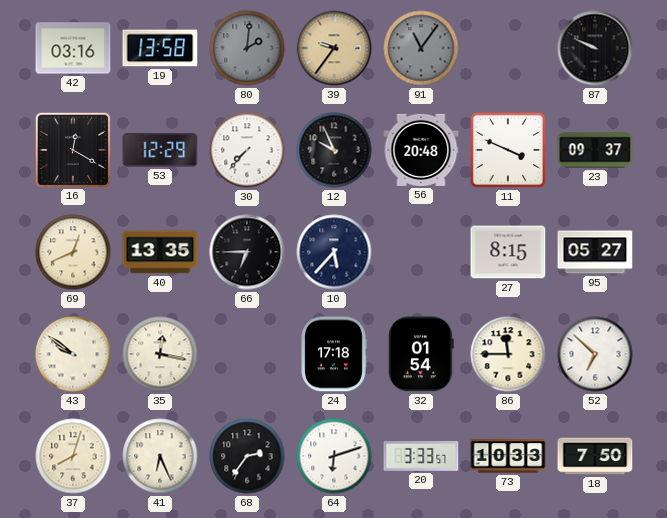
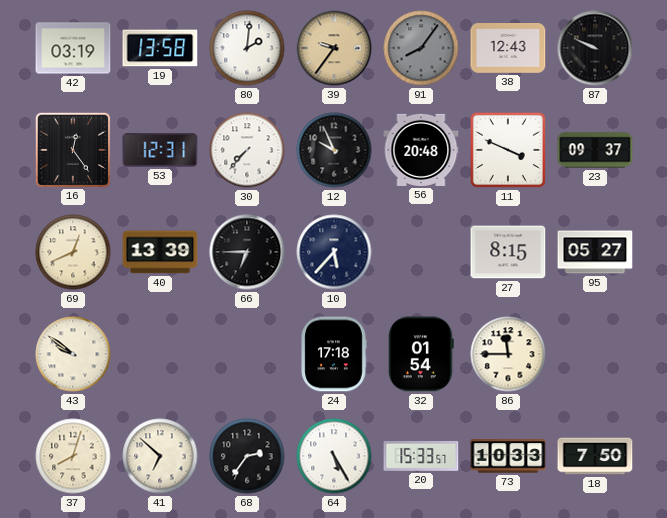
42: 03:16 -> 03:19 (73, 48)
80 dial: grey -> white (247, 48)
91: 11:06 -> 8:06 (421, 48)
38: none -> 12:43 (508, 49)
16: 12:20 -> 12:24 (72, 149)
53: 12:29 -> 12:31 (160, 150)
40: 13:35 -> 13:39 (160, 252)
35: 12:17 -> none (160, 354)
52: 6:52 -> none (595, 354)
41: 6:26 -> 6:52 (160, 456)
64: 6:12 -> 5:25 (334, 456)
20: 3:33 -> 15:33 (421, 456)
